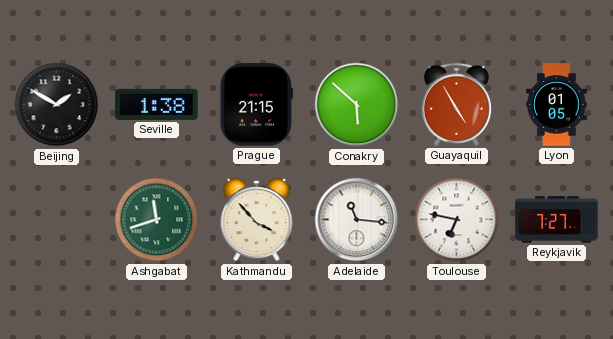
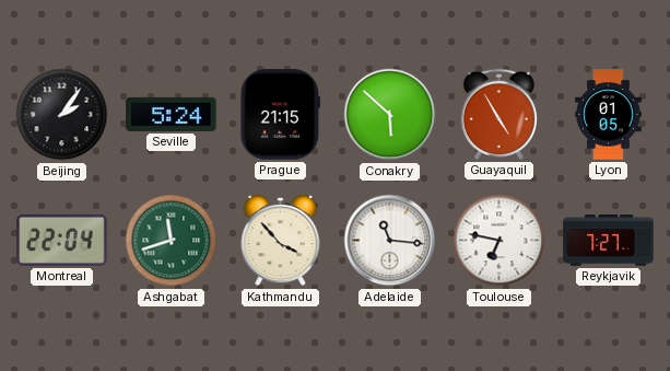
Beijing: 1:50 -> 2:06 (62, 115)
Seville: 1:38 -> 5:24 (172, 114)
Montreal: none -> 22:04 (62, 240)
